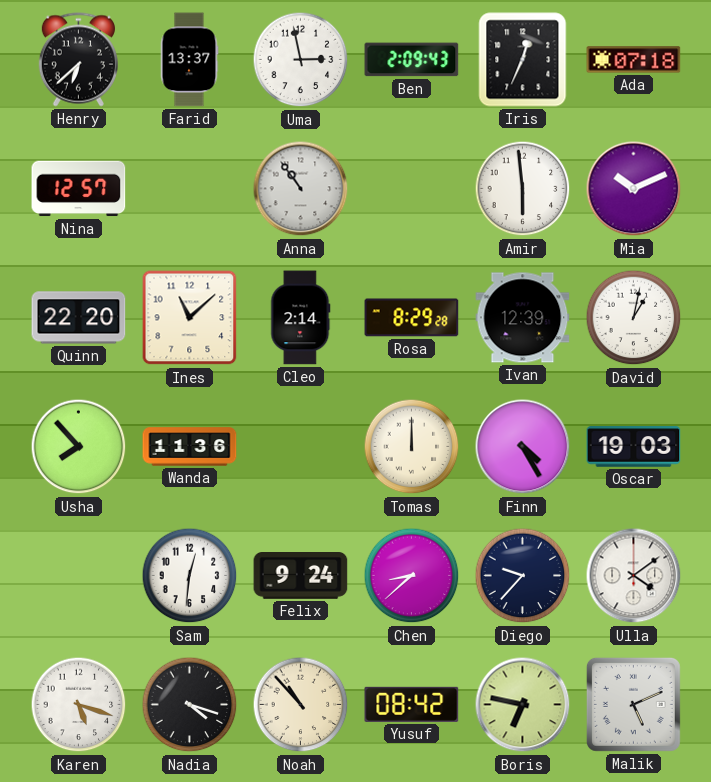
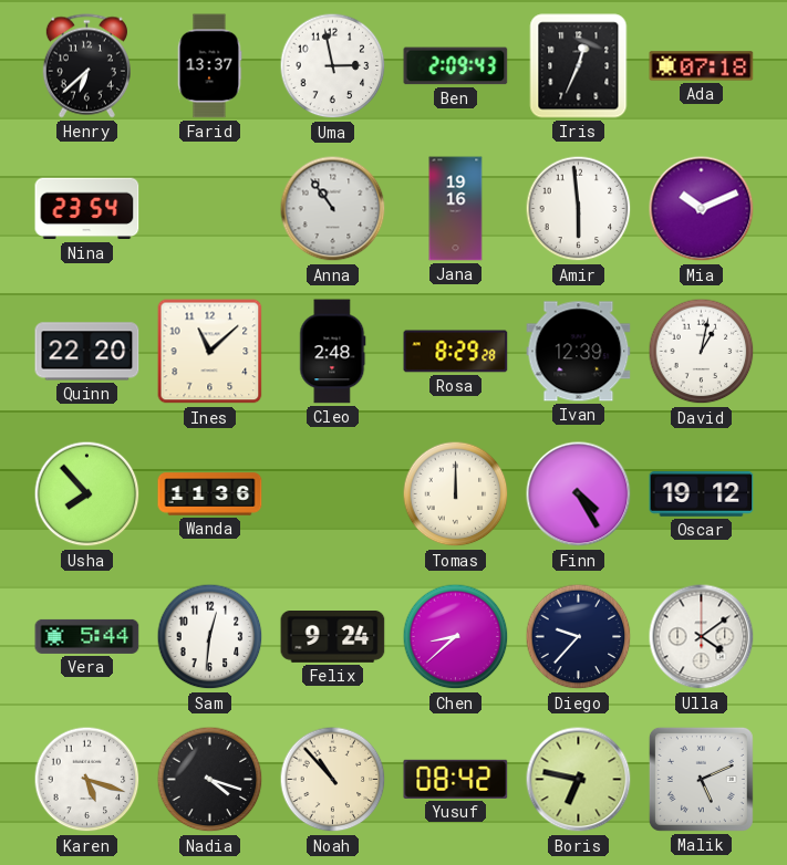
Nina: 12:57 -> 23:54 (87, 209)
Jana: none -> 19:16 (456, 209)
Cleo: 2:14 -> 2:48 (333, 352)
Oscar: 19:03 -> 19:12 (702, 494)
Vera: none -> 5:44 (87, 636)
